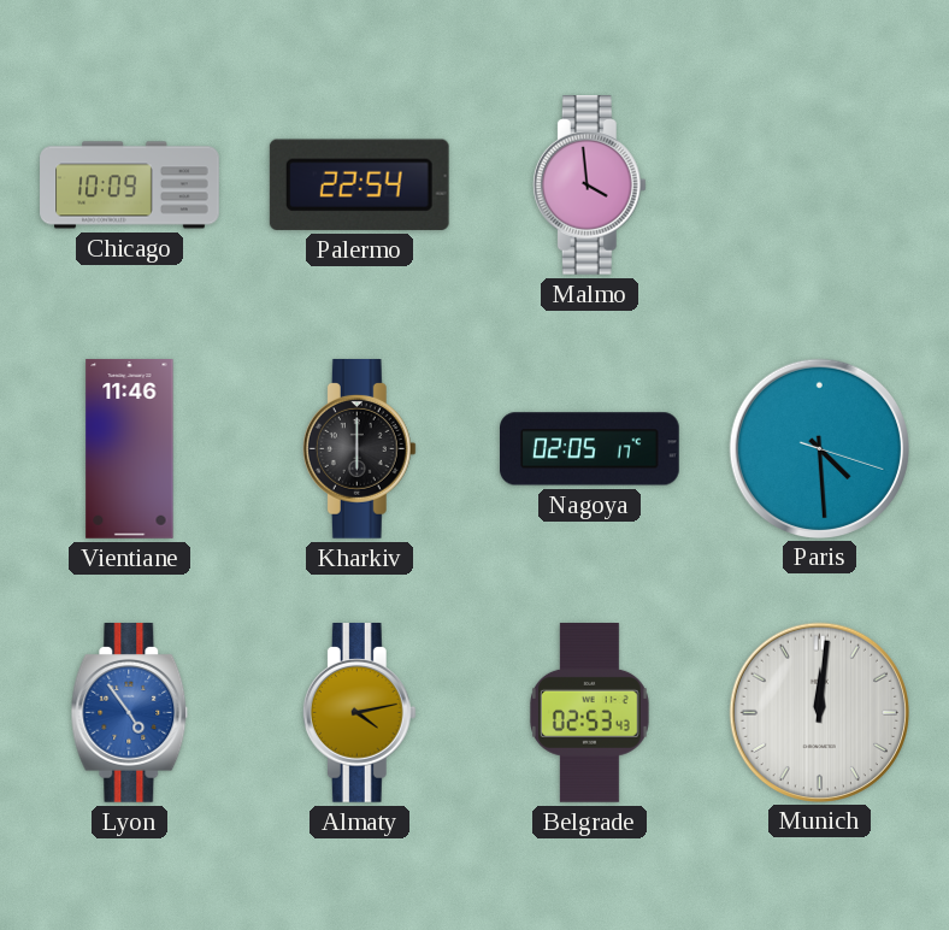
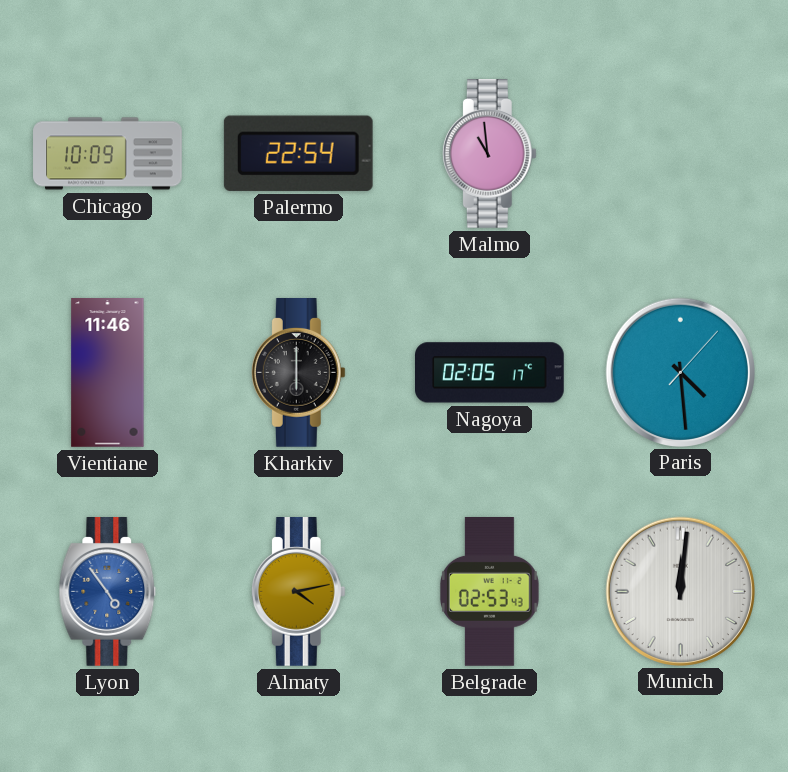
Malmo: 3:59 -> 10:59 (489, 154)
Paris: 4:29:18 -> 4:29:07 (680, 372)
